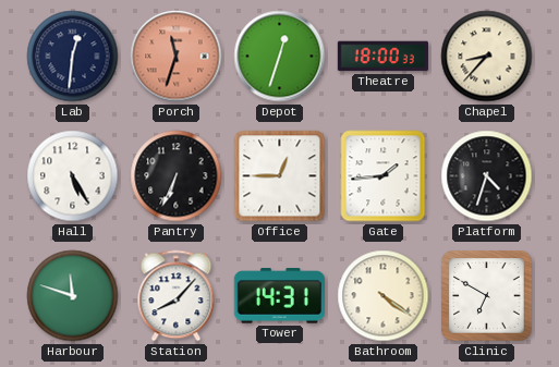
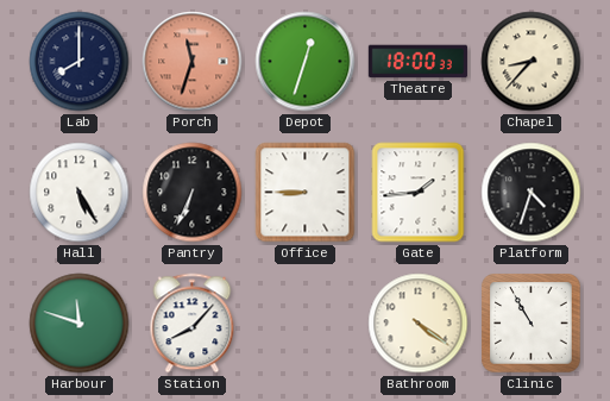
Lab: 12:31 -> 8:00 (80, 62)
Office: 12:45 -> 8:45 (306, 193)
Tower: 14:31 -> none (279, 296)
Clinic: 6:50 -> 10:55 (532, 324)
